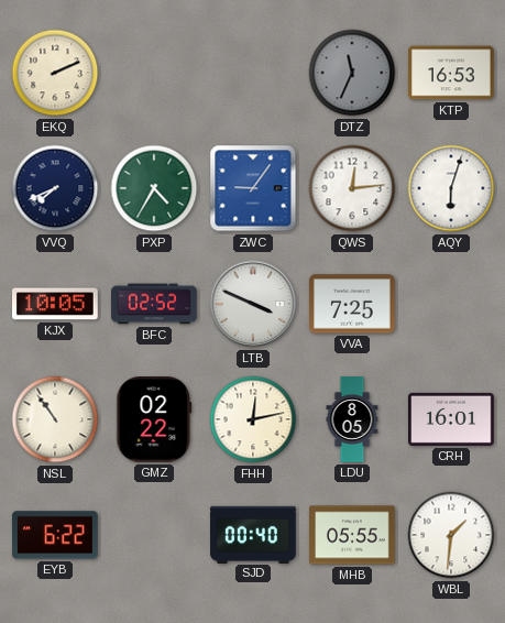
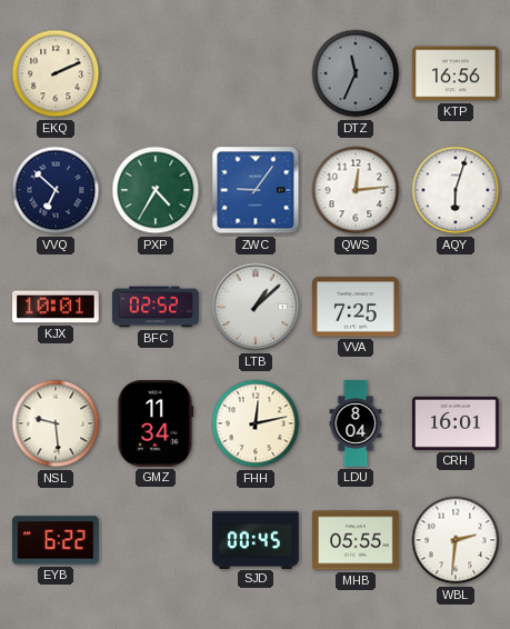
KTP: 16:53 -> 16:56 (457, 73)
VVQ: 7:41 -> 6:52 (56, 190)
KJX: 10:05 -> 10:01 (57, 307)
LTB: 3:49 -> 1:08 (256, 307)
NSL: 10:54 -> 9:29 (56, 423)
GMZ: 02:22 -> 11:34 (156, 425)
LDU: 8:05 -> 8:04 (356, 423)
SJD: 00:40 -> 00:45 (256, 539)
WBL: 1:31 -> 2:31 (456, 540)
